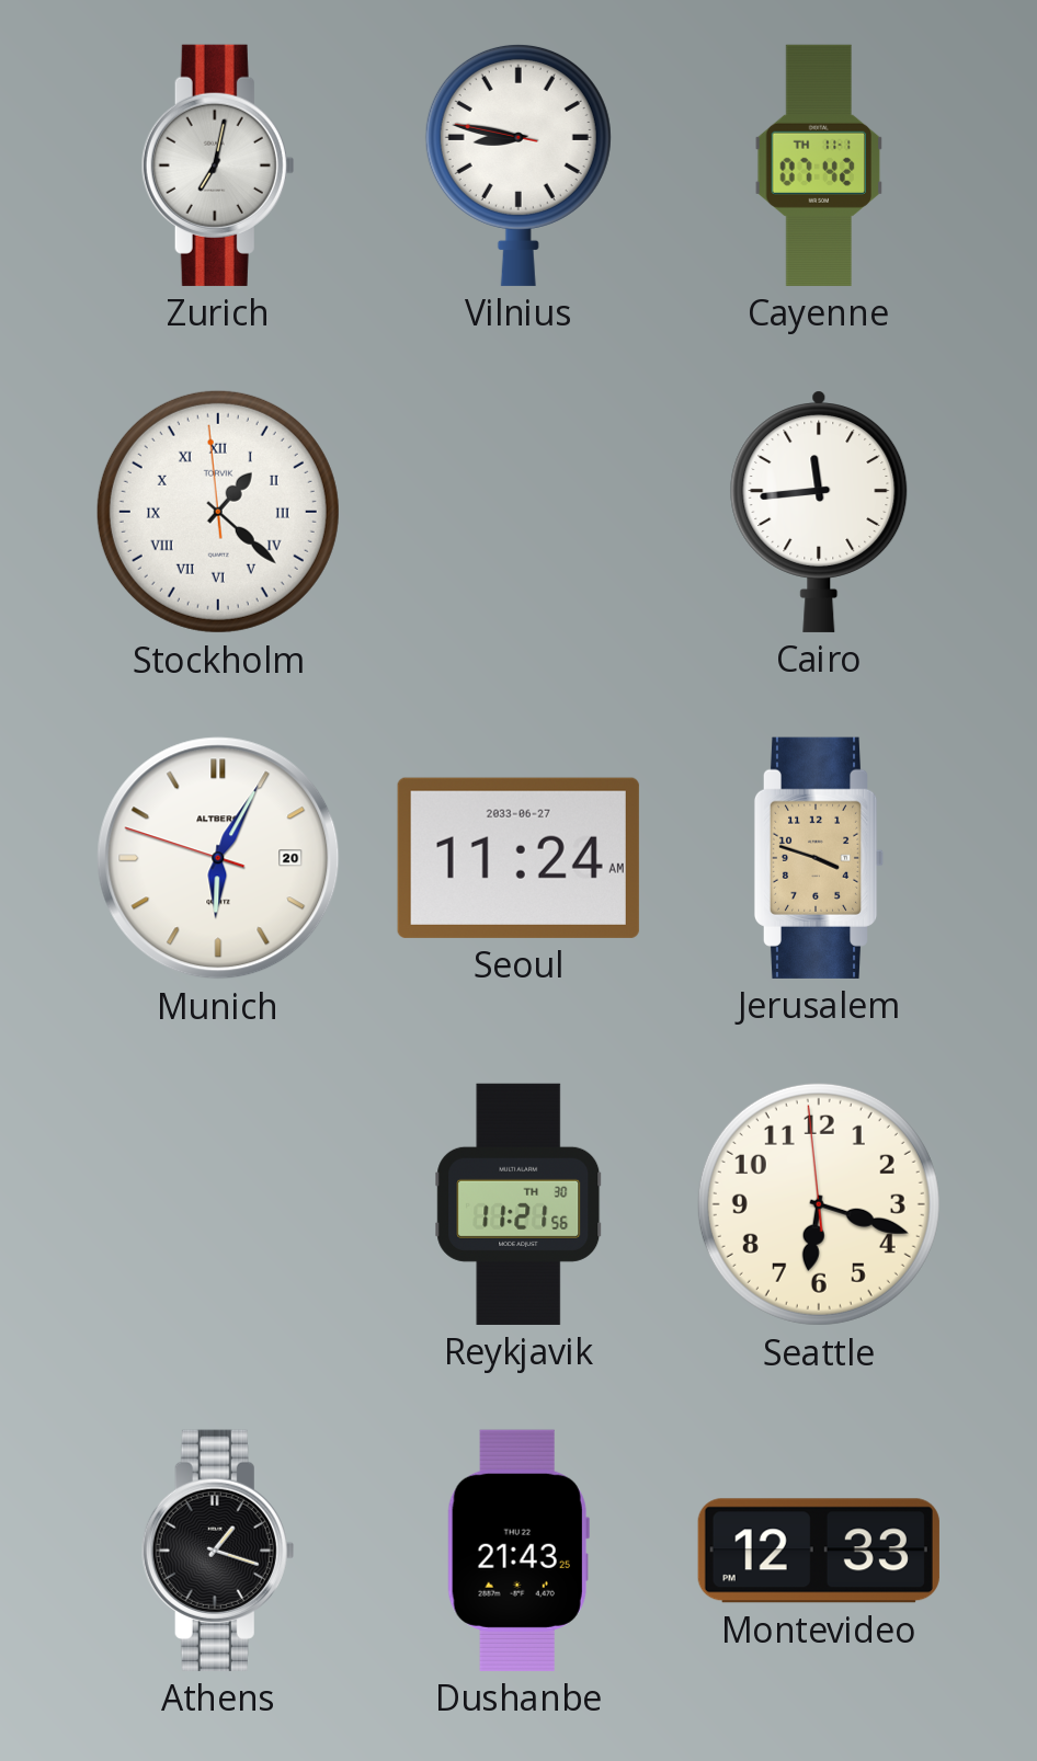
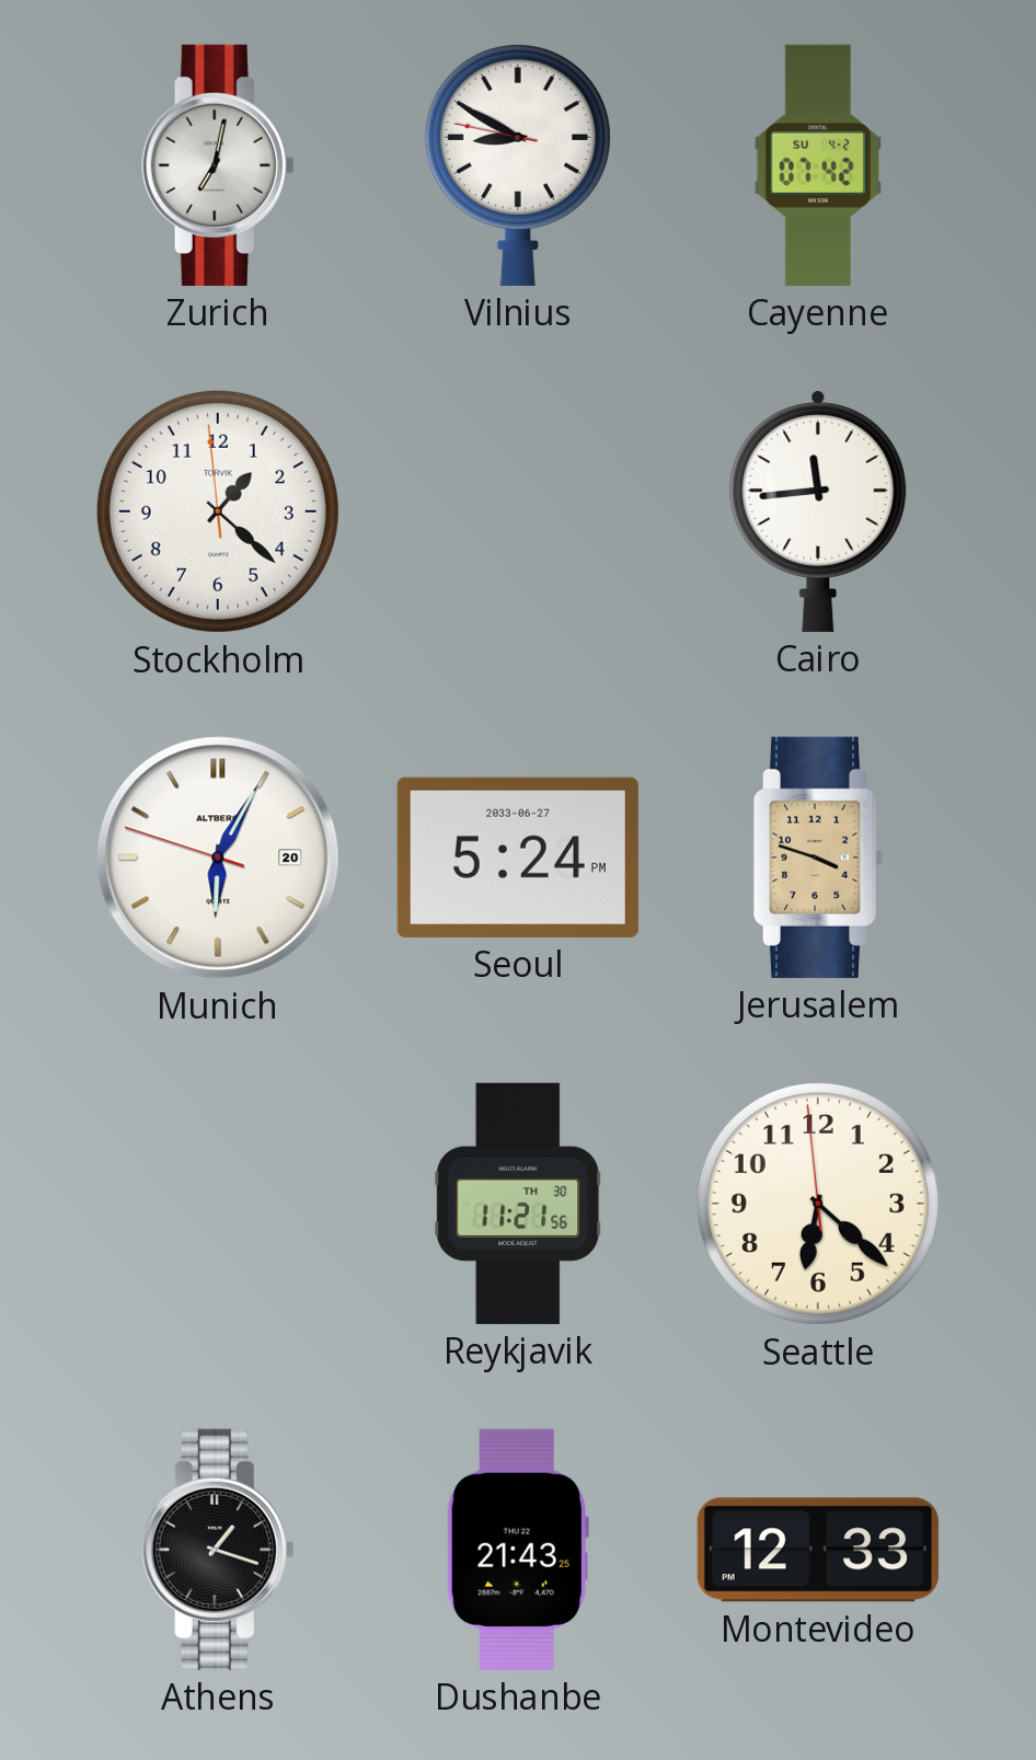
Vilnius: 8:46 -> 8:49 (518, 164)
Cayenne date: TH 11-1 -> SU 4-2 (818, 165)
Stockholm numerals: Roman -> Arabic (218, 511)
Seoul: 11:24 -> 5:24 (518, 858)
Seattle: 6:17 -> 6:21 (818, 1204)
